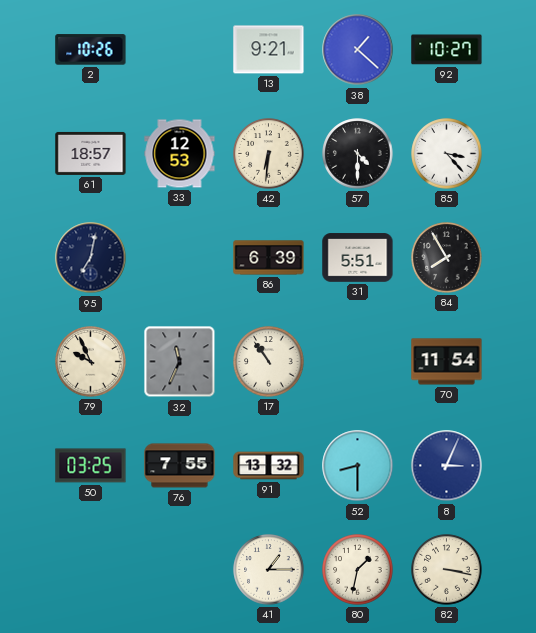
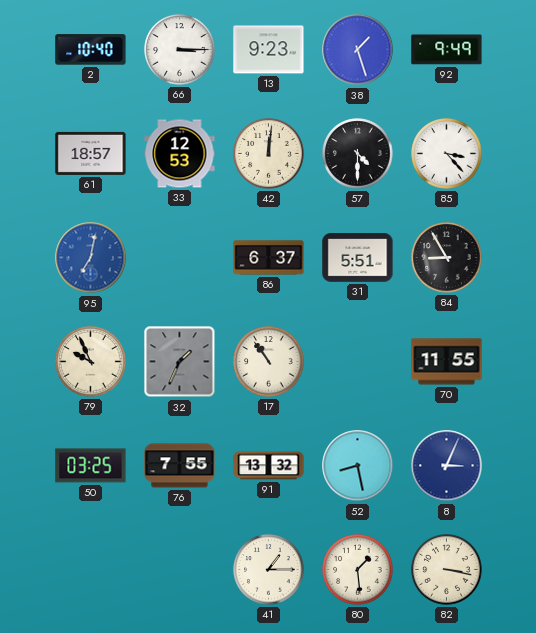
2: 10:26 -> 10:40 (91, 50)
66: none -> 3:15 (180, 50)
13: 9:21 -> 9:23 (269, 50)
38: 1:22 -> 1:27 (358, 50)
92: 10:27 -> 9:49 (447, 50)
42: 6:31 -> 12:01 (269, 154)
95 dial: navy -> blue (91, 258)
86: 6:39 -> 6:37 (269, 258)
84: 7:55 -> 8:55 (447, 258)
32: 11:34 -> 1:34 (180, 362)
70: 11:54 -> 11:55 (447, 362)
52: 8:30 -> 8:28 (358, 466)
80: 1:32 -> 1:29 (358, 570)
